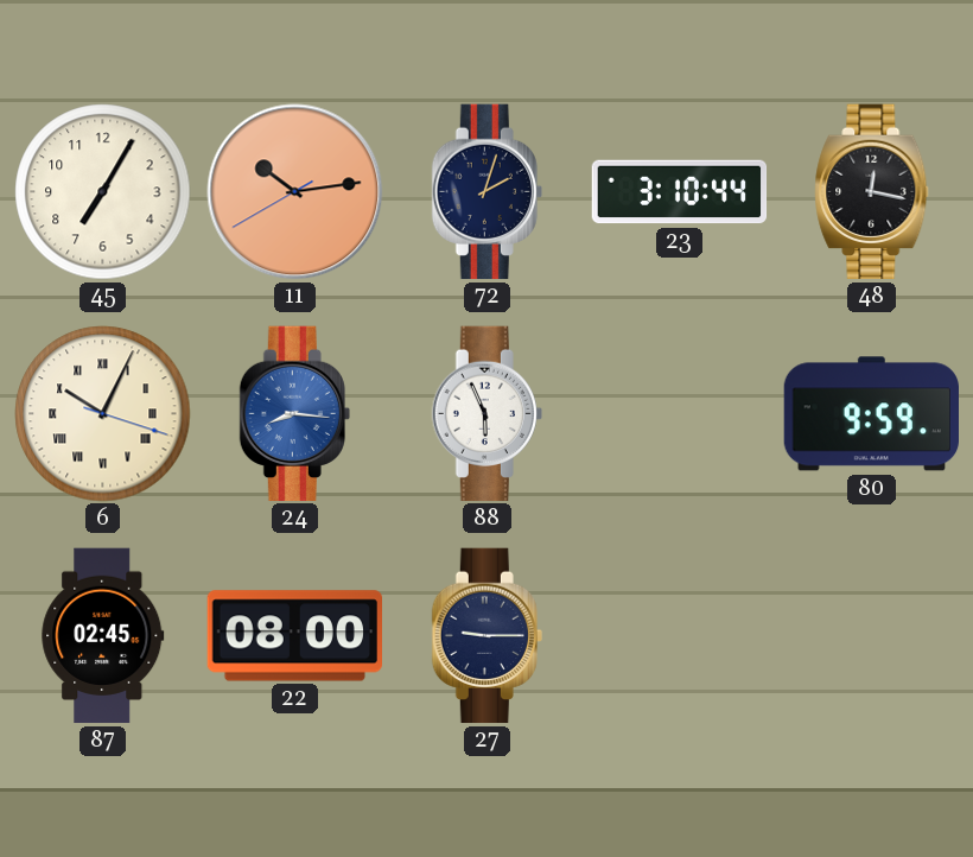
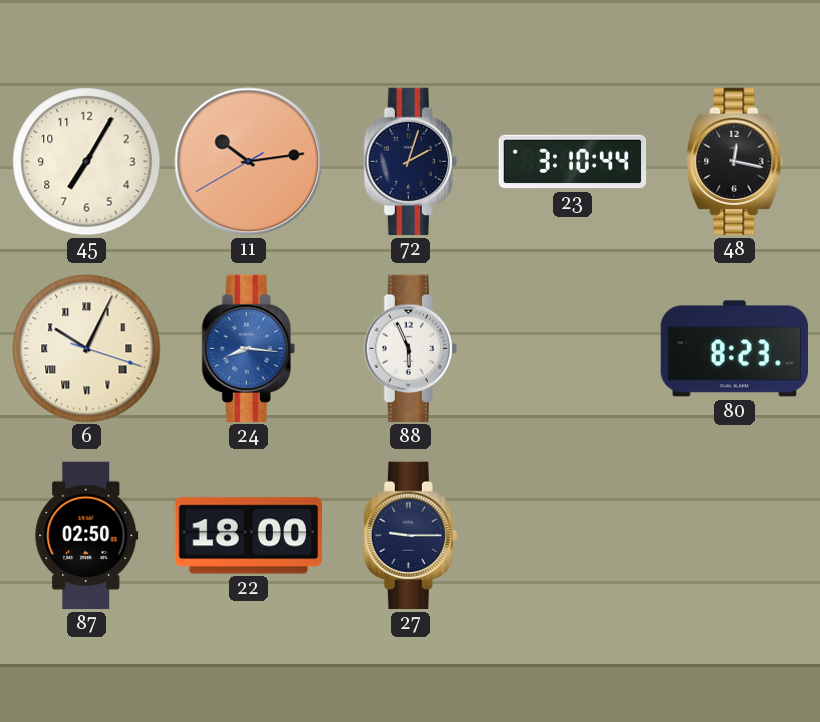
80: 9:59 -> 8:23 (735, 349)
87: 02:45 -> 02:50 (87, 536)
22: 08:00 -> 18:00 (249, 536)
